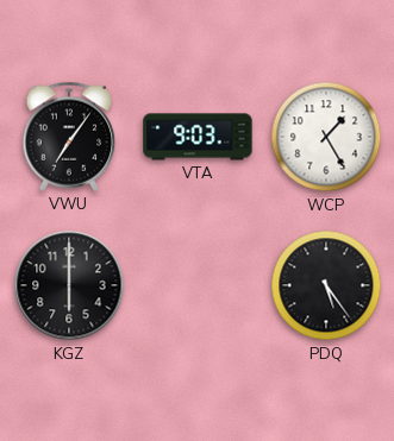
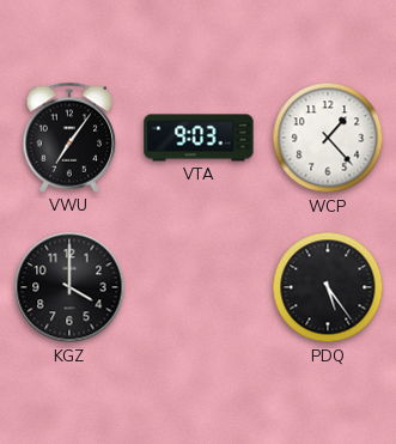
WCP: 1:25 -> 1:23 (328, 138)
KGZ: 6:00 -> 4:00 (69, 287)
